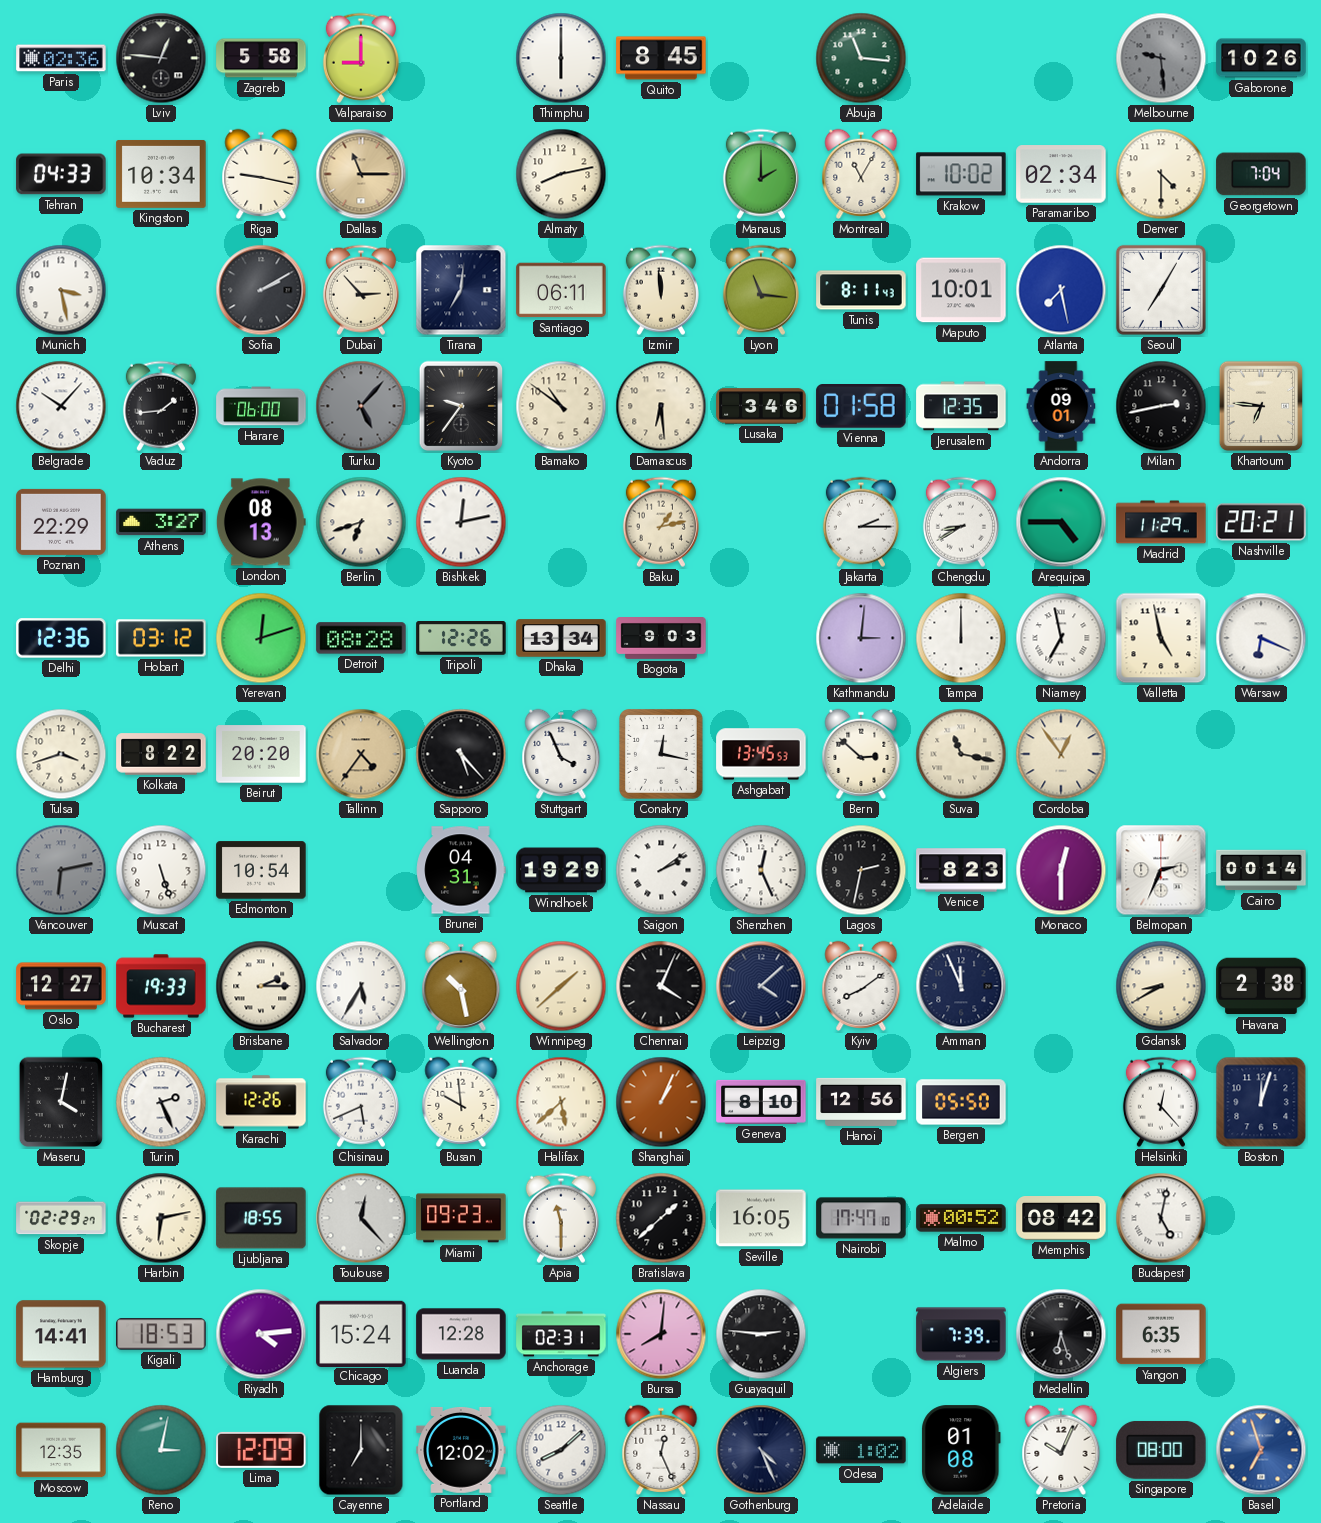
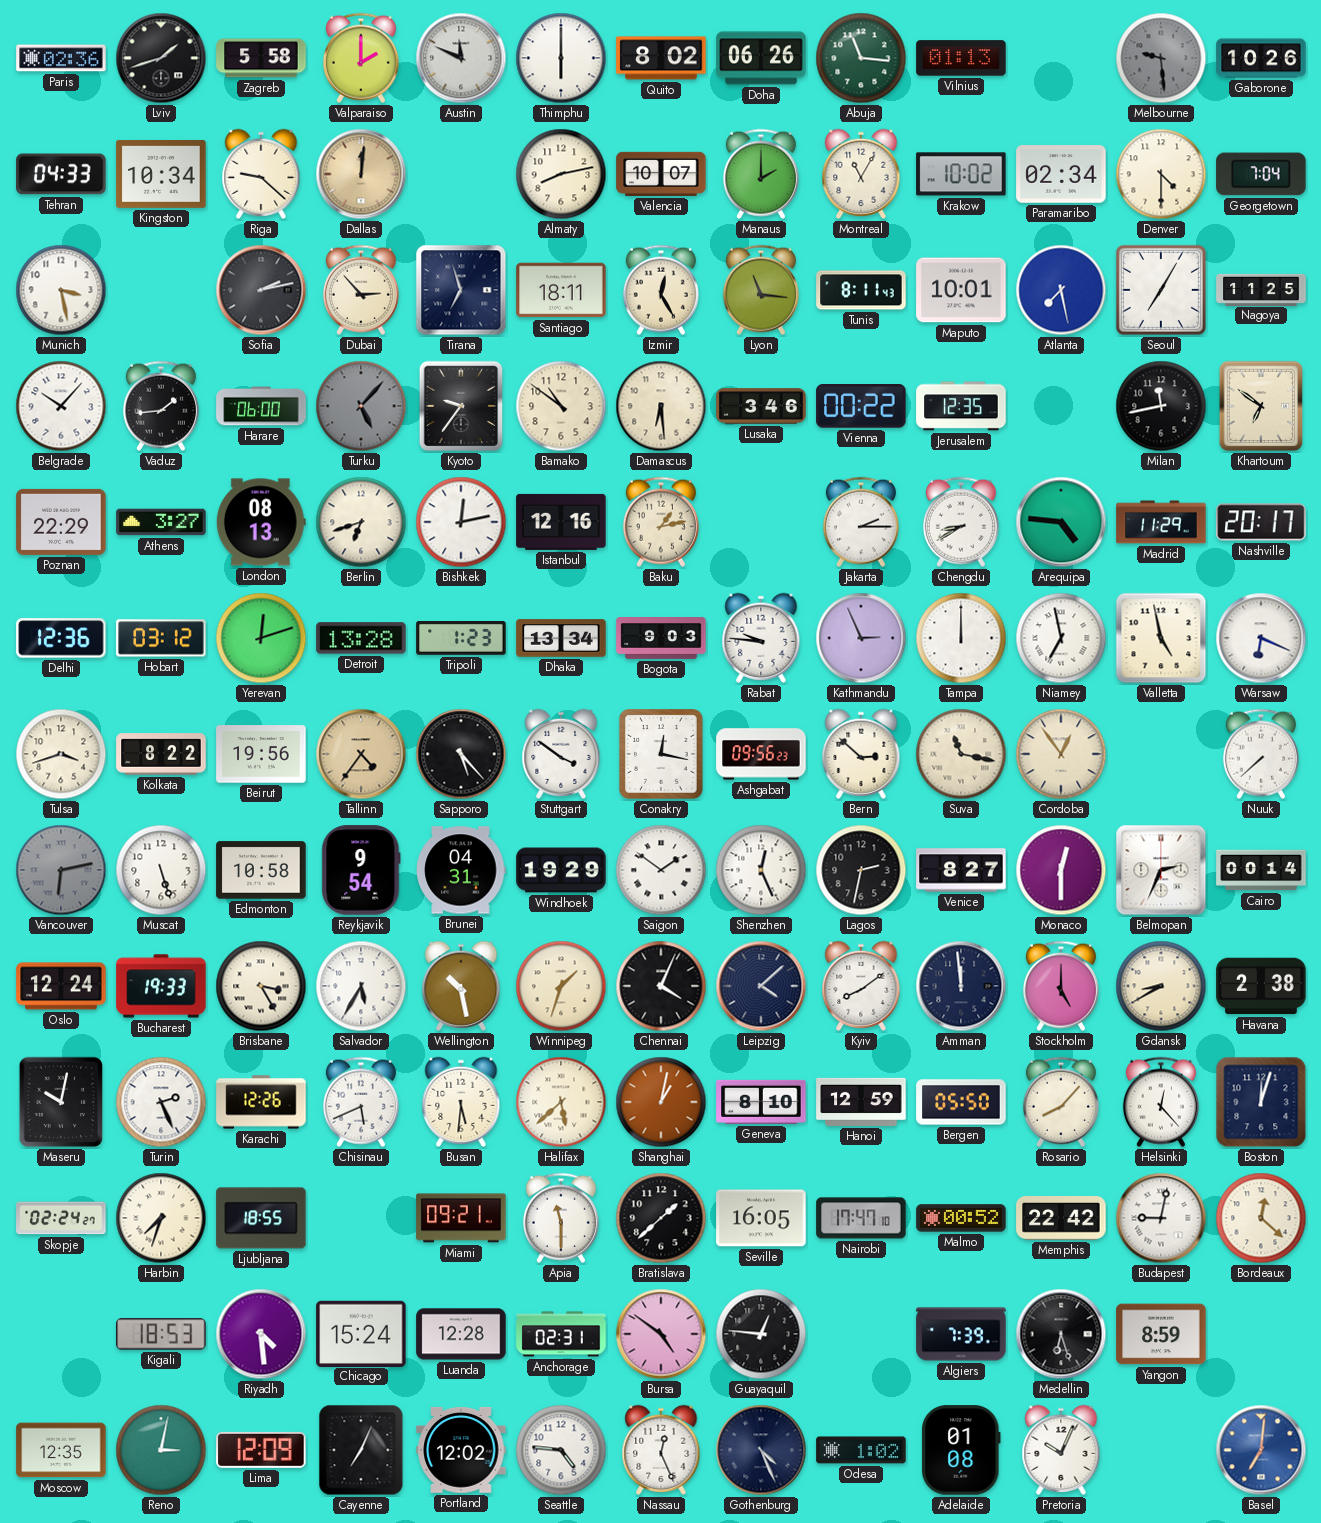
Lviv: 12:46 -> 1:42 (161, 58)
Valparaiso: 9:00 -> 2:00 (361, 58)
Austin: none -> 11:49 (461, 58)
Quito: 8:45 -> 8:02 (661, 58)
Doha: none -> 06:26 (761, 58)
Vilnius: none -> 01:13 (961, 58)
Riga: 9:17 -> 9:22 (261, 174)
Dallas: 11:15 -> 12:01 (361, 174)
Valencia: none -> 10:07 (661, 174)
Sofia: 2:10 -> 2:13 (261, 290)
Tirana: 7:01 -> 6:57 (461, 290)
Santiago: 06:11 -> 18:11 (561, 290)
Izmir: 11:59 -> 12:25 (661, 290)
Nagoya: none -> 11:25 (1261, 289)
Vienna: 01:58 -> 00:22 (861, 407)
Andorra: 09:01 -> none (1061, 406)
Milan: 2:43 -> 11:43 (1161, 406)
Khartoum: 6:46 -> 6:51 (1261, 406)
Istanbul: none -> 12:16 (561, 522)
Arequipa: 4:45 -> 4:46 (1061, 522)
Nashville: 20:21 -> 20:17 (1261, 522)
Detroit: 08:28 -> 13:28 (361, 638)
Tripoli: 12:26 -> 1:23 (461, 639)
Rabat: none -> 9:46 (761, 638)
Kathmandu: 3:01 -> 2:56 (861, 638)
Beirut: 20:20 -> 19:56 (261, 754)
Stuttgart: 3:56 -> 3:51 (561, 754)
Ashgabat: 13:45 -> 09:56 (761, 754)
Nuuk: none -> 7:38 (1261, 754)
Edmonton: 10:54 -> 10:58 (261, 870)
Reykjavik: none -> 9:54 (361, 870)
Saigon: 2:09 -> 1:51 (661, 870)
Venice: 8:23 -> 8:27 (961, 870)
Oslo: 12:27 -> 12:24 (61, 986)
Brisbane: 2:15 -> 3:25 (261, 986)
Winnipeg: 1:38 -> 1:33 (561, 986)
Amman: 11:56 -> 11:59 (961, 986)
Stockholm: none -> 5:00 (1061, 986)
Maseru: 4:02 -> 10:02 (61, 1102)
Busan: 9:59 -> 5:31 (461, 1102)
Shanghai: 1:04 -> 1:02 (661, 1102)
Hanoi: 12:56 -> 12:59 (861, 1102)
Rosario: none -> 8:07 (1061, 1102)
Skopje: 02:29 -> 02:24 (61, 1218)
Harbin: 6:13 -> 7:33 (161, 1218)
Toulouse: 12:23 -> none (361, 1218)
Miami: 09:23 -> 09:21 (461, 1218)
Memphis: 08:42 -> 22:42 (1061, 1219)
Budapest: 5:02 -> 9:02 (1161, 1218)
Bordeaux: none -> 12:22 (1261, 1218)
Hamburg: 14:41 -> none (61, 1334)
Riyadh: 4:14 -> 4:29 (261, 1334)
Bursa: 8:01 -> 4:51 (661, 1334)
Guayaquil: 2:46 -> 12:46 (761, 1334)
Yangon: 6:35 -> 8:59 (1161, 1334)
Cayenne: 7:00 -> 7:04 (361, 1450)
Seattle: 8:08 -> 4:46 (561, 1450)
Singapore: 08:00 -> none (1161, 1450)
Basel: 6:57 -> 7:01 (1261, 1450)
